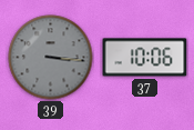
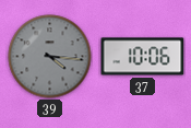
39: 3:16 -> 4:16 (50, 57)
